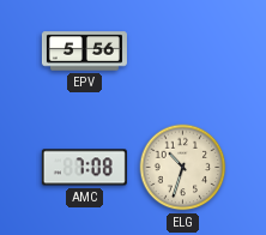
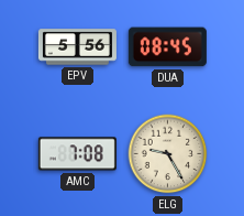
DUA: none -> 08:45 (167, 47)
ELG: 10:33 -> 9:25 (168, 154)
